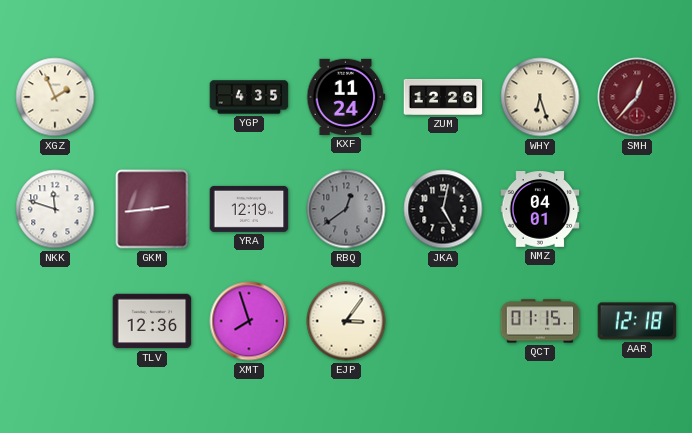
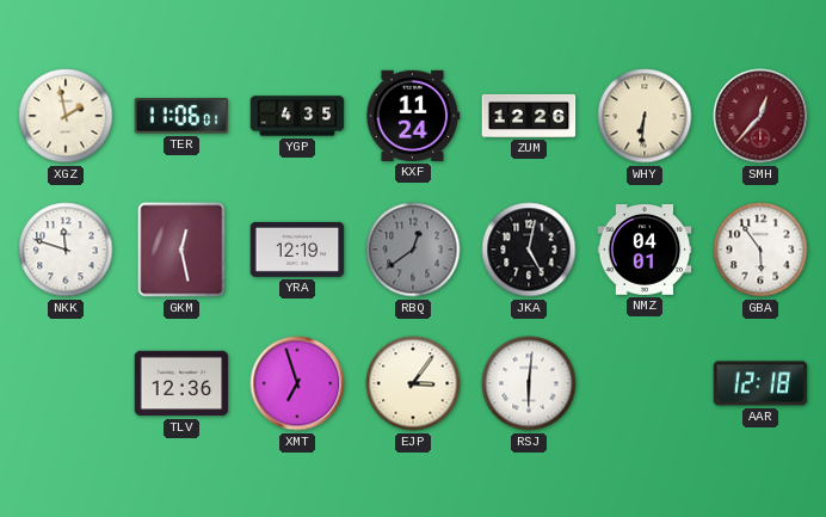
XGZ: 1:56 -> 1:58 (66, 116)
TER: none -> 11:06 (181, 116)
WHY: 6:27 -> 6:31 (645, 116)
GKM: 2:44 -> 12:28 (181, 250)
GBA: none -> 5:54 (760, 250)
XMT: 7:57 -> 6:57 (297, 383)
RSJ: none -> 6:01 (529, 383)
QCT: 01:15 -> none (540, 321)
